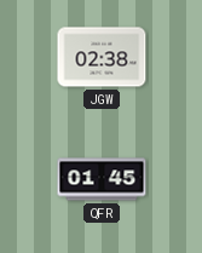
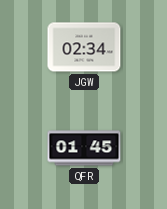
JGW: 02:38 -> 02:34 (84, 47)
